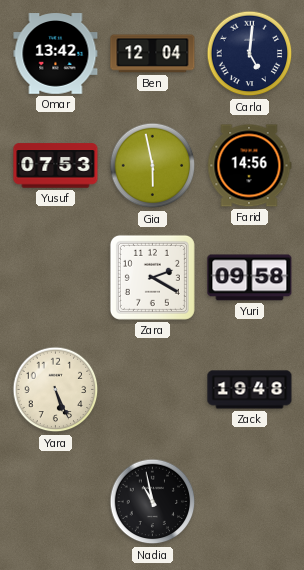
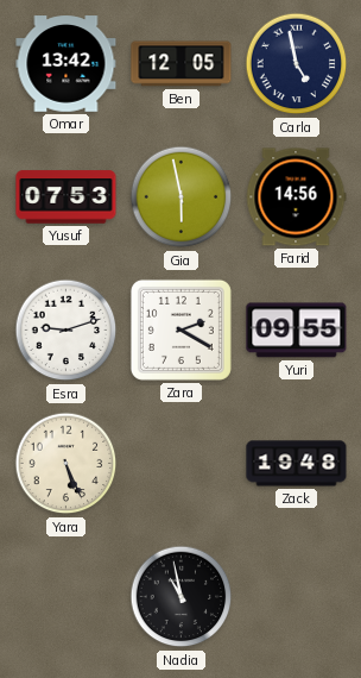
Ben: 12:04 -> 12:05 (182, 64)
Carla: 5:01 -> 4:58 (297, 64)
Esra: none -> 9:12 (66, 331)
Yuri: 09:58 -> 09:55 (297, 331)
